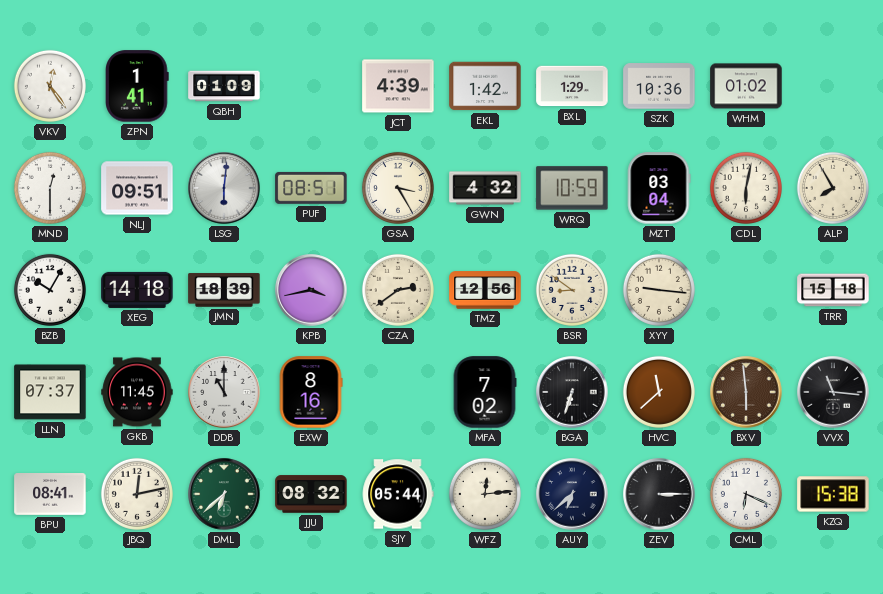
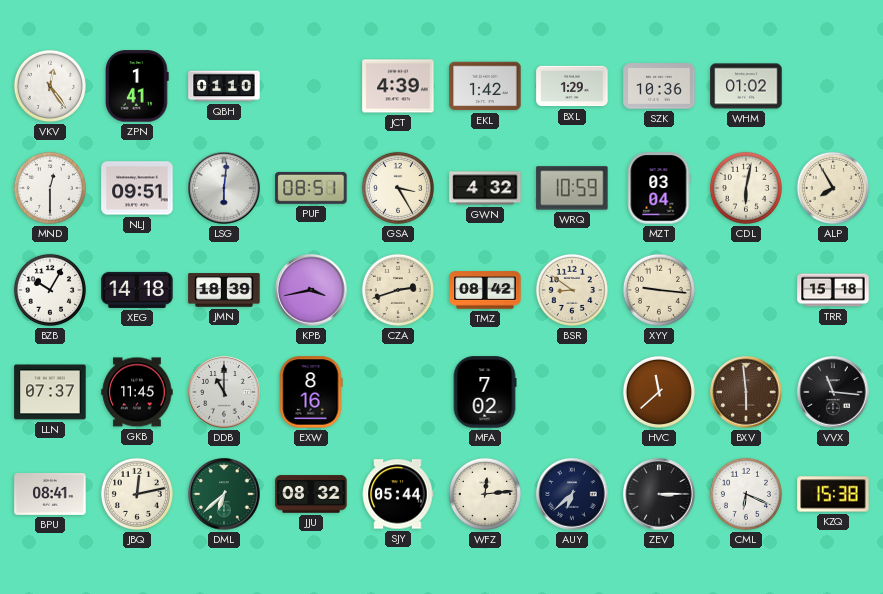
QBH: 01:09 -> 01:10 (224, 86)
CZA: 2:39 -> 2:42 (398, 290)
TMZ: 12:56 -> 08:42 (485, 290)
BGA: 6:33 -> none (572, 392)
